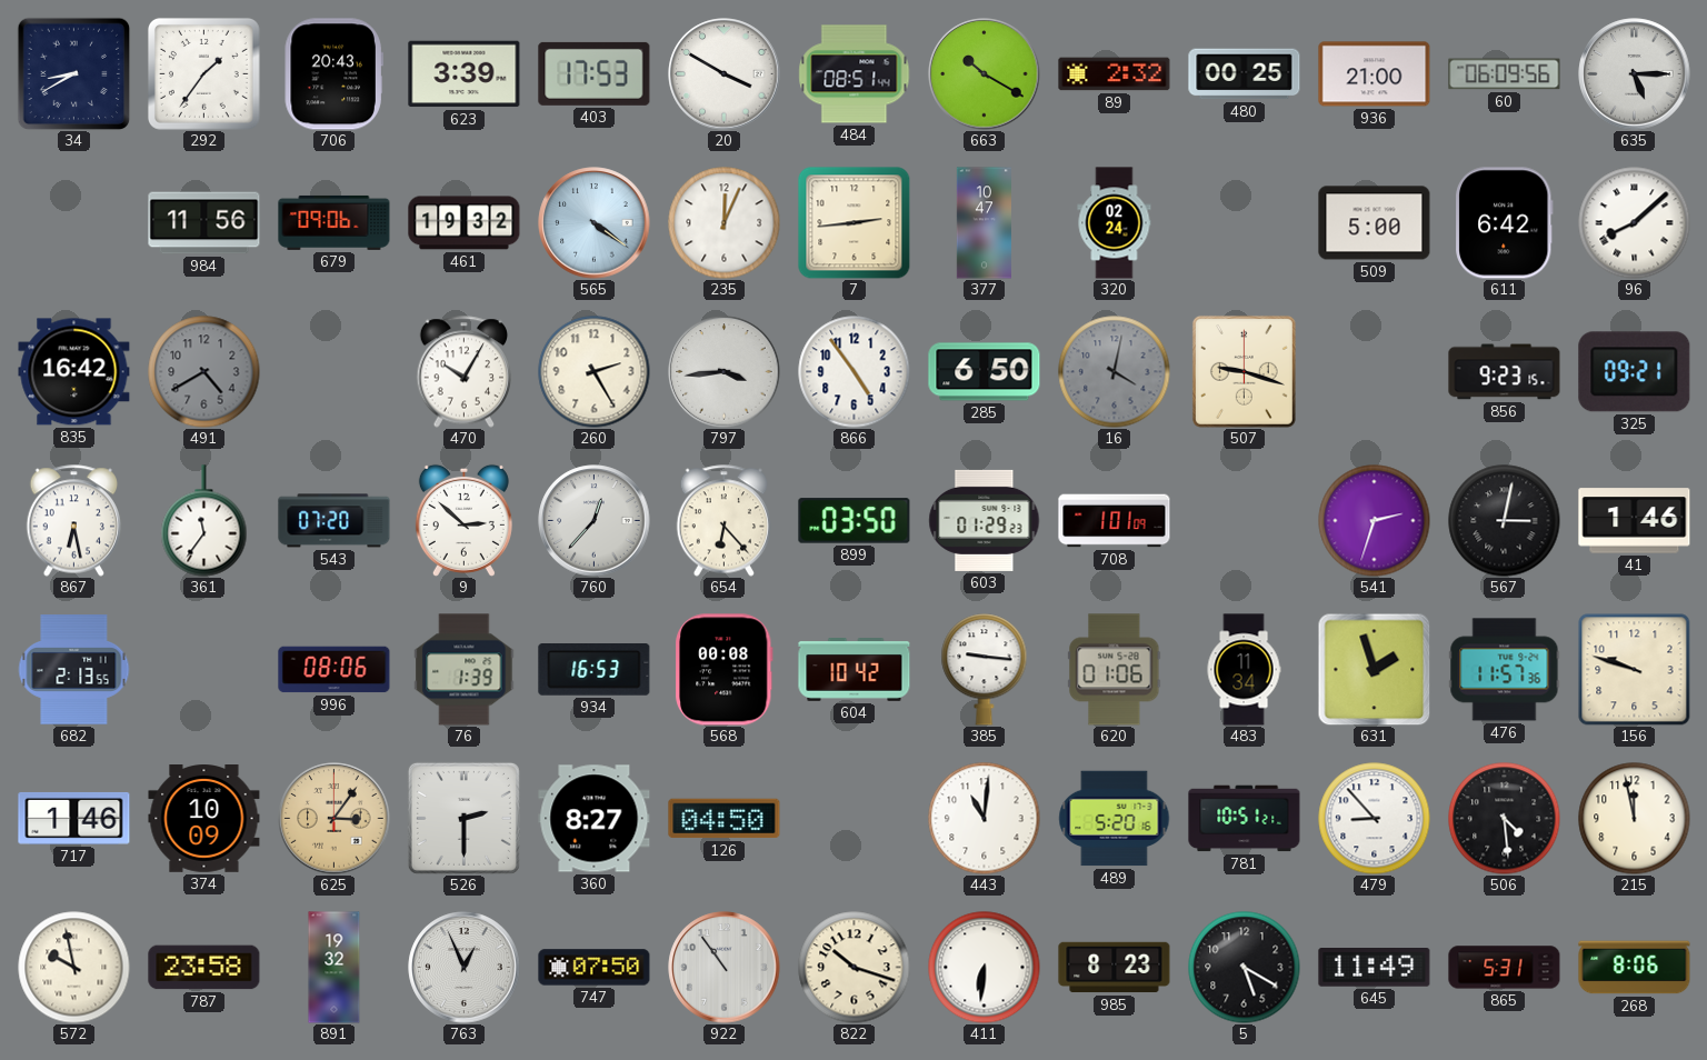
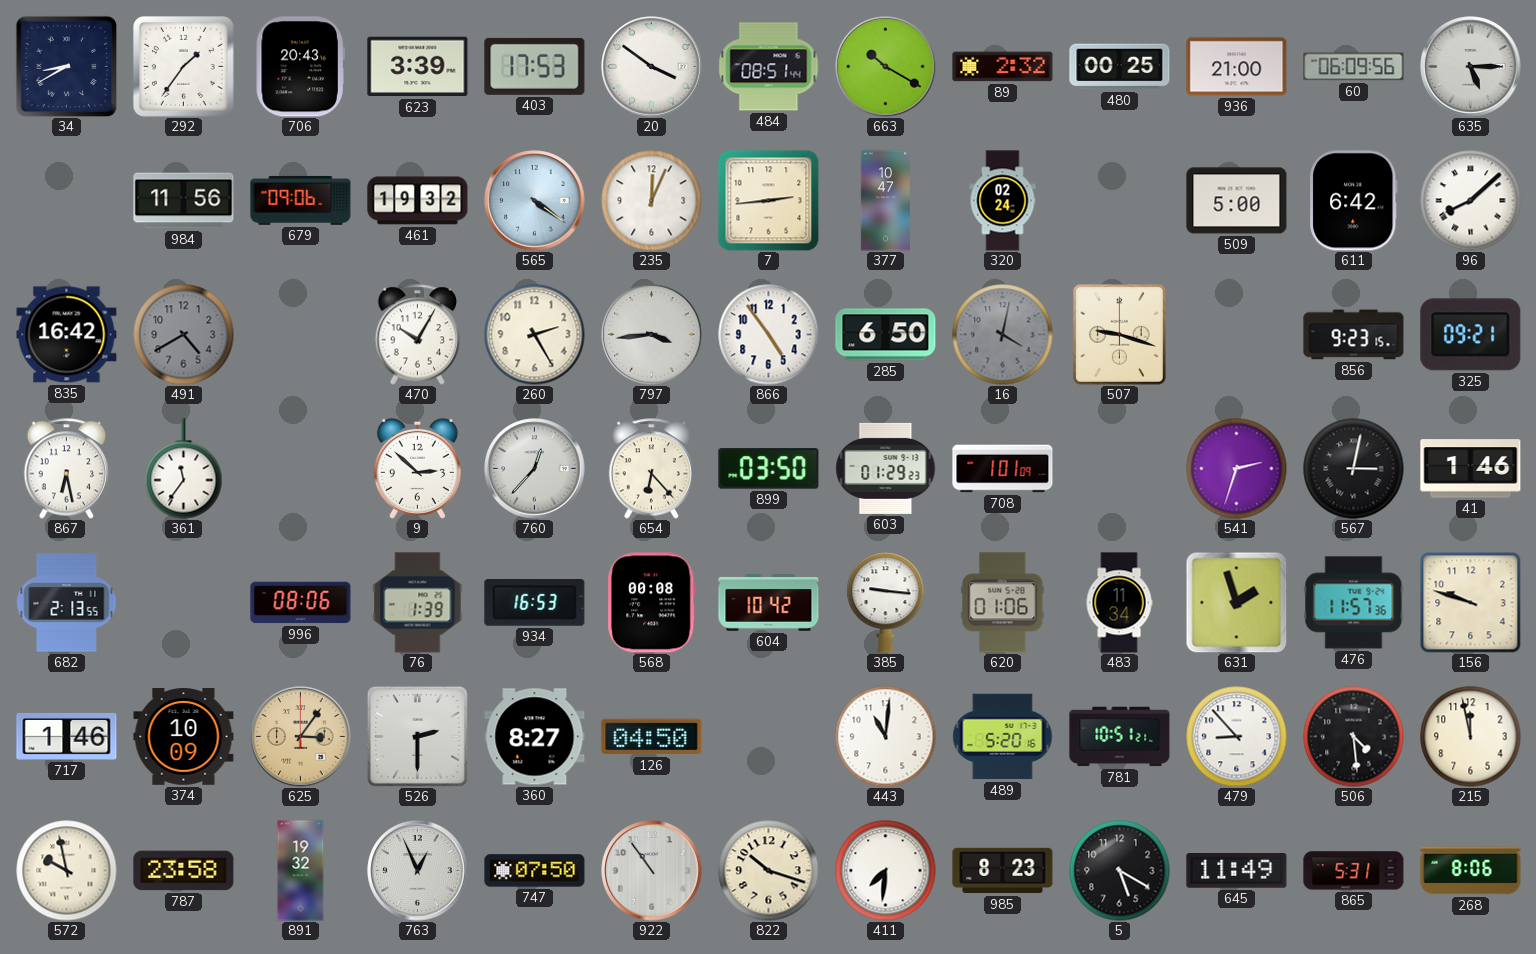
20: 3:50 -> 3:51 (652, 67)
543: 07:20 -> none (335, 521)
411: 6:31 -> 7:31 (886, 871)
